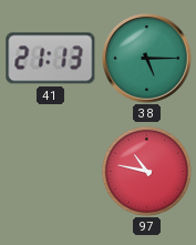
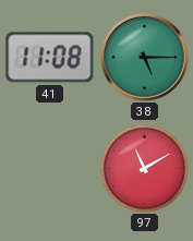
41: 21:13 -> 11:08 (50, 58)
97: 10:47 -> 11:10 (144, 168)
